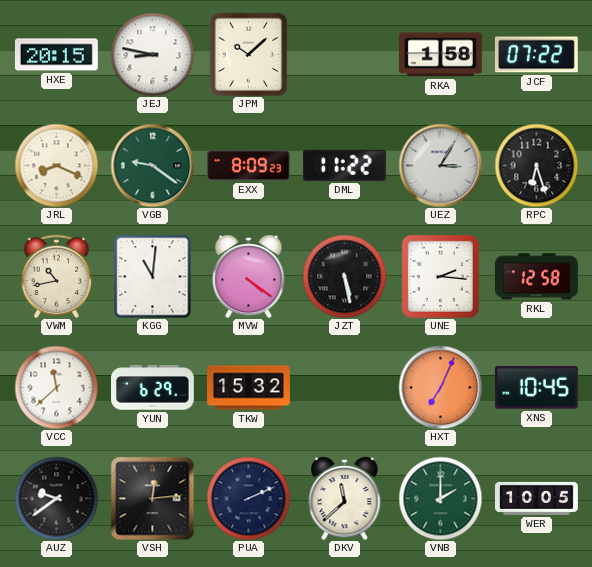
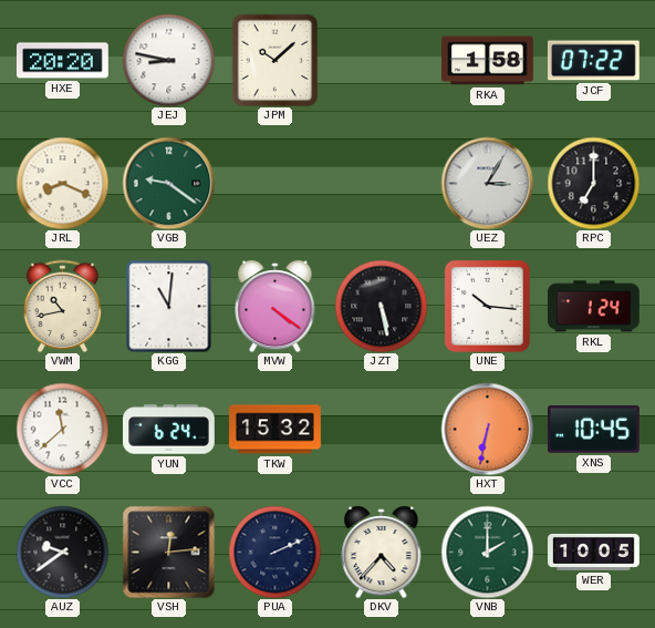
HXE: 20:15 -> 20:20 (62, 61)
EXX: 8:09 -> none (248, 166)
DML: 11:22 -> none (345, 165)
RPC: 6:27 -> 7:00 (593, 183)
UNE: 2:16 -> 10:16 (487, 306)
RKL: 12:58 -> 1:24 (594, 307)
YUN: 6:29 -> 6:24 (169, 430)
HXT: 7:04 -> 6:32 (487, 429)
DKV: 11:38 -> 4:37 (382, 552)
